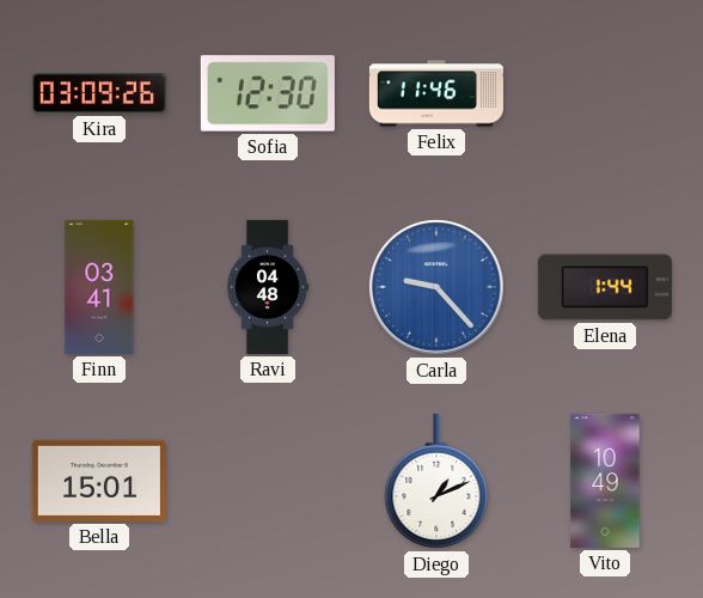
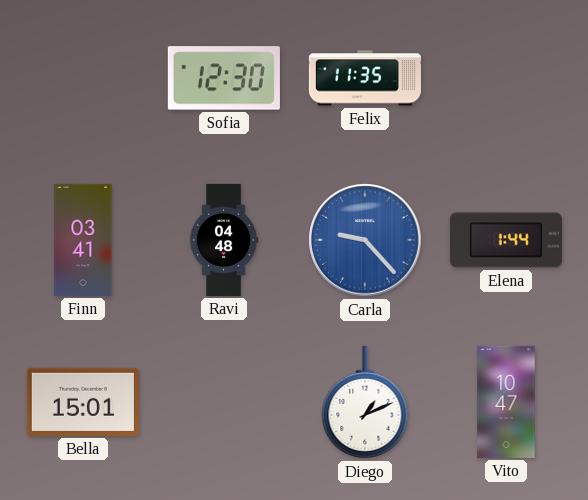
Kira: 03:09 -> none (99, 93)
Felix: 11:46 -> 11:35 (365, 78)
Vito: 10:49 -> 10:47 (506, 402)
